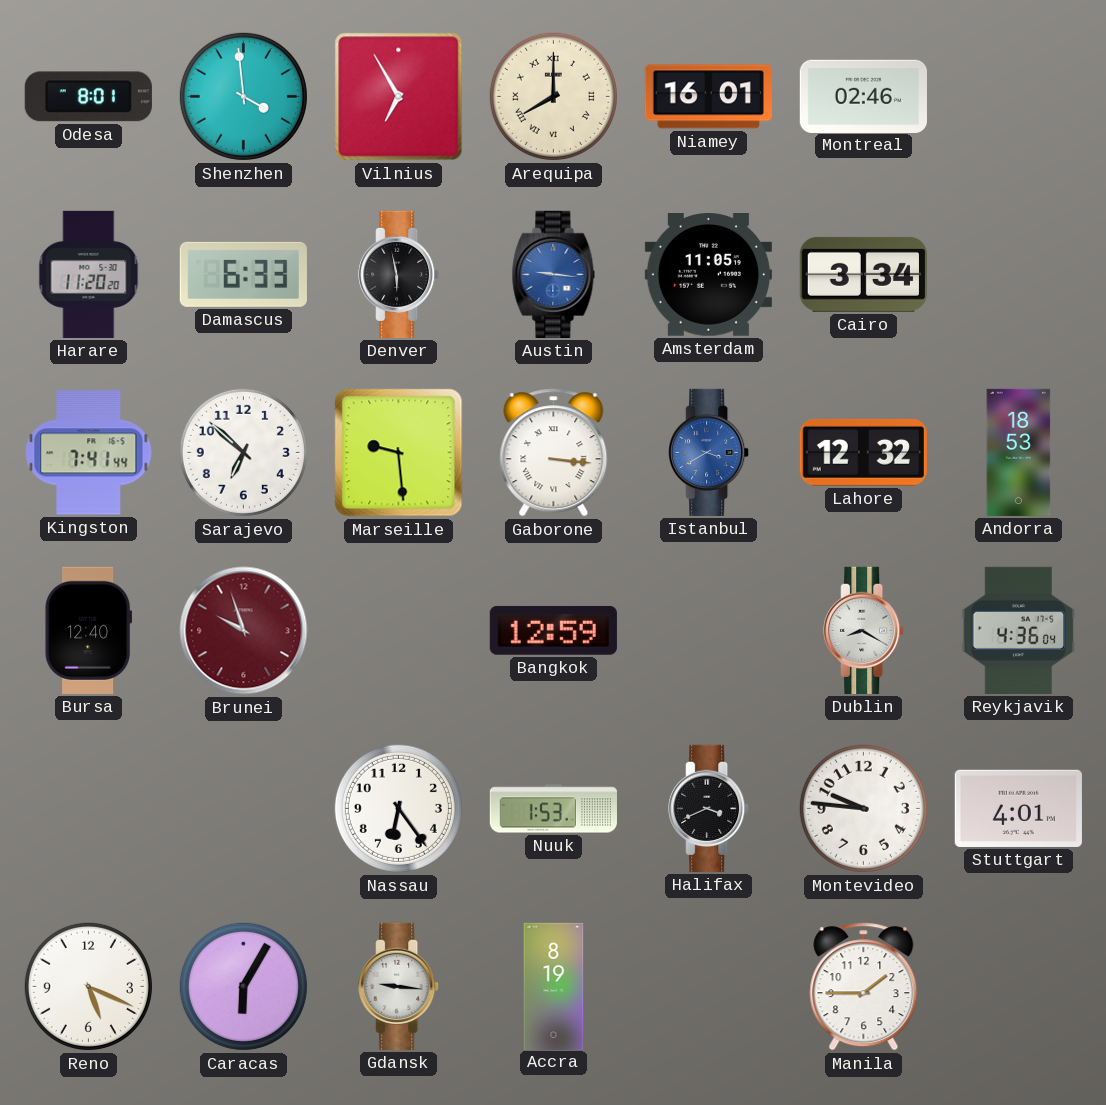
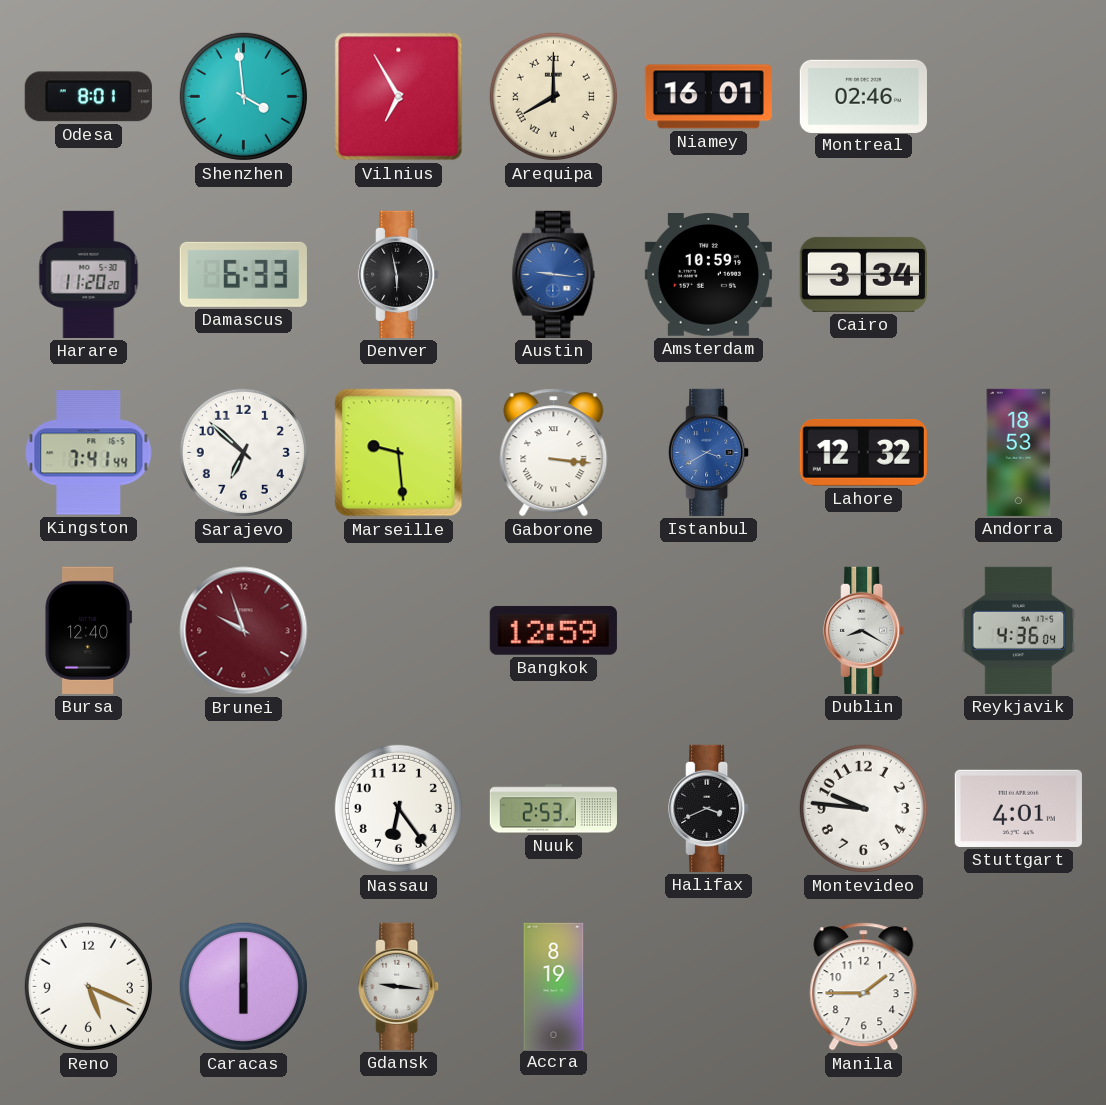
Amsterdam: 11:05 -> 10:59 (708, 275)
Nuuk: 1:53 -> 2:53 (553, 809)
Caracas: 6:05 -> 6:00 (243, 986)
